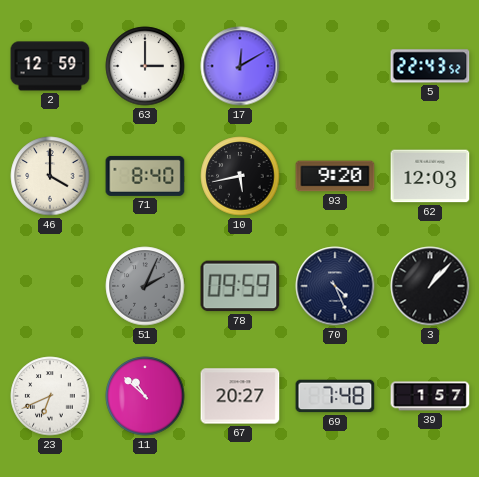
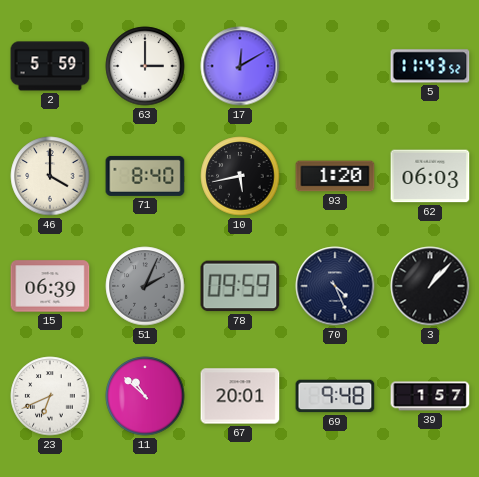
2: 12:59 -> 5:59 (50, 66)
5: 22:43 -> 11:43 (430, 66)
93: 9:20 -> 1:20 (335, 176)
62: 12:03 -> 06:03 (430, 176)
15: none -> 06:39 (50, 286)
67: 20:27 -> 20:01 (240, 396)
69: 7:48 -> 9:48 (335, 396)
